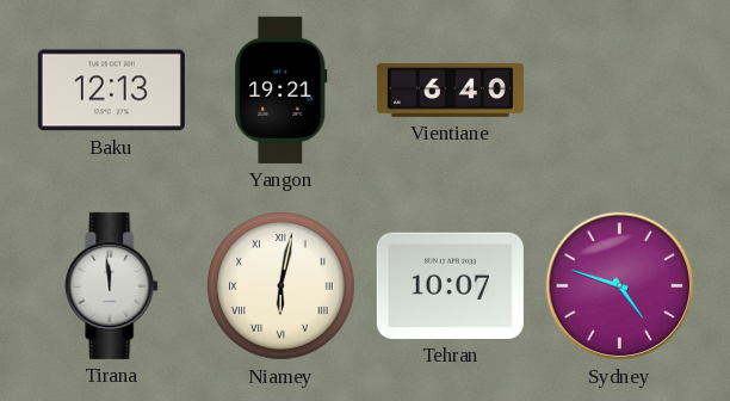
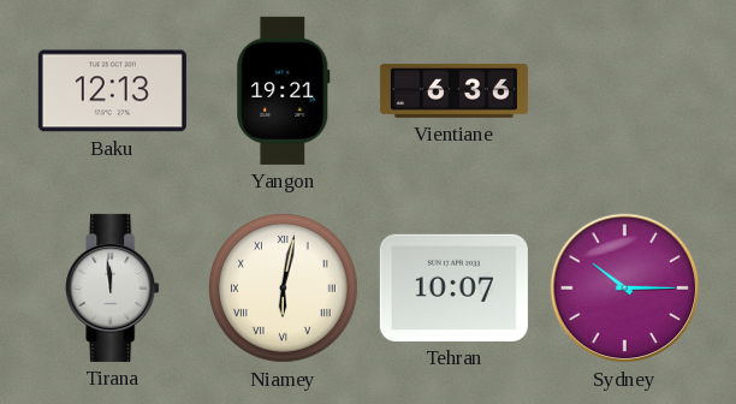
Vientiane: 6:40 -> 6:36 (453, 90)
Sydney: 4:48 -> 10:15 (625, 289)
